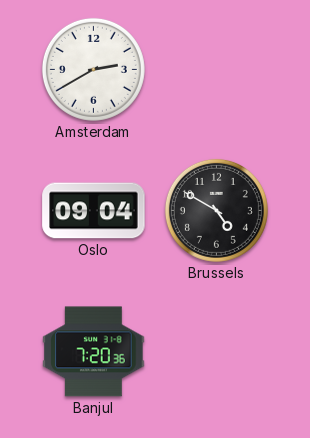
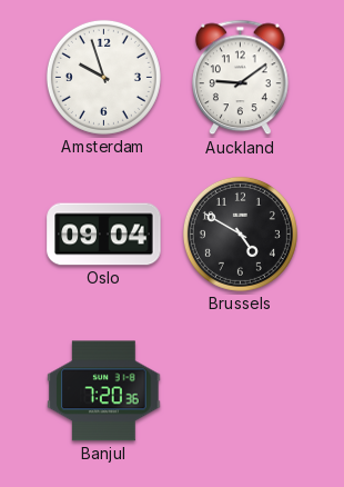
Amsterdam: 2:40 -> 9:57 (103, 77)
Auckland: none -> 9:09 (241, 78)
